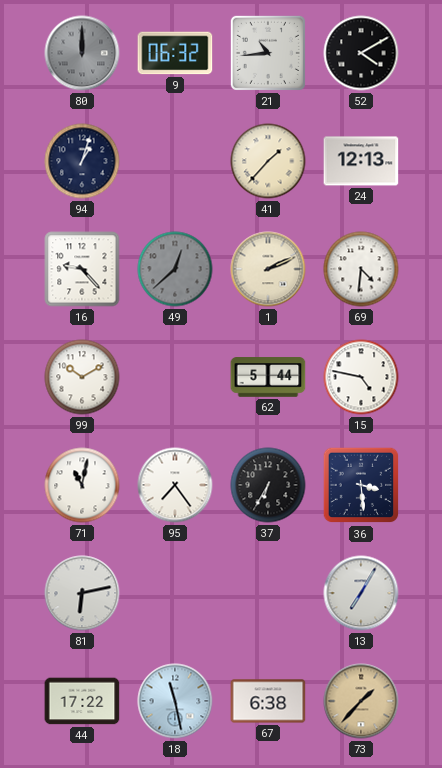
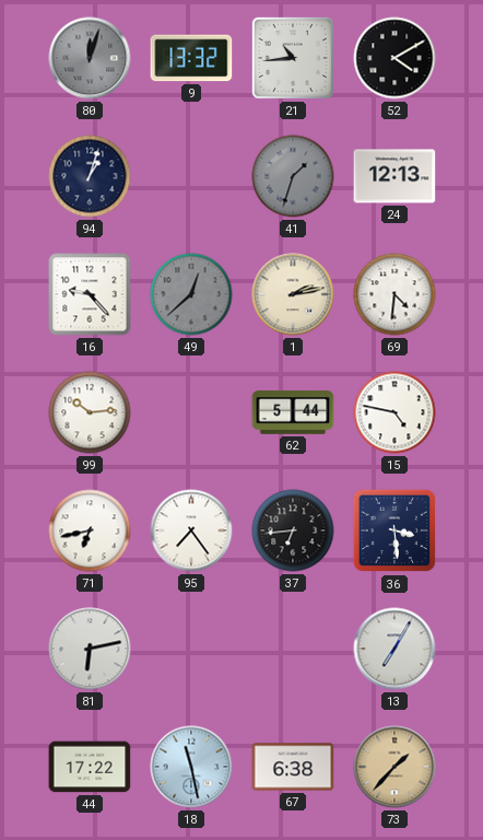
80: 12:00 -> 12:03 (90, 58)
9: 06:32 -> 13:32 (191, 58)
41: 1:37 -> 1:33 (293, 176)
41 dial: cream -> grey (293, 176)
1: 2:11 -> 2:13 (293, 294)
99: 10:10 -> 10:14 (90, 412)
71: 11:02 -> 6:43 (90, 530)
37: 6:35 -> 6:44 (293, 530)
